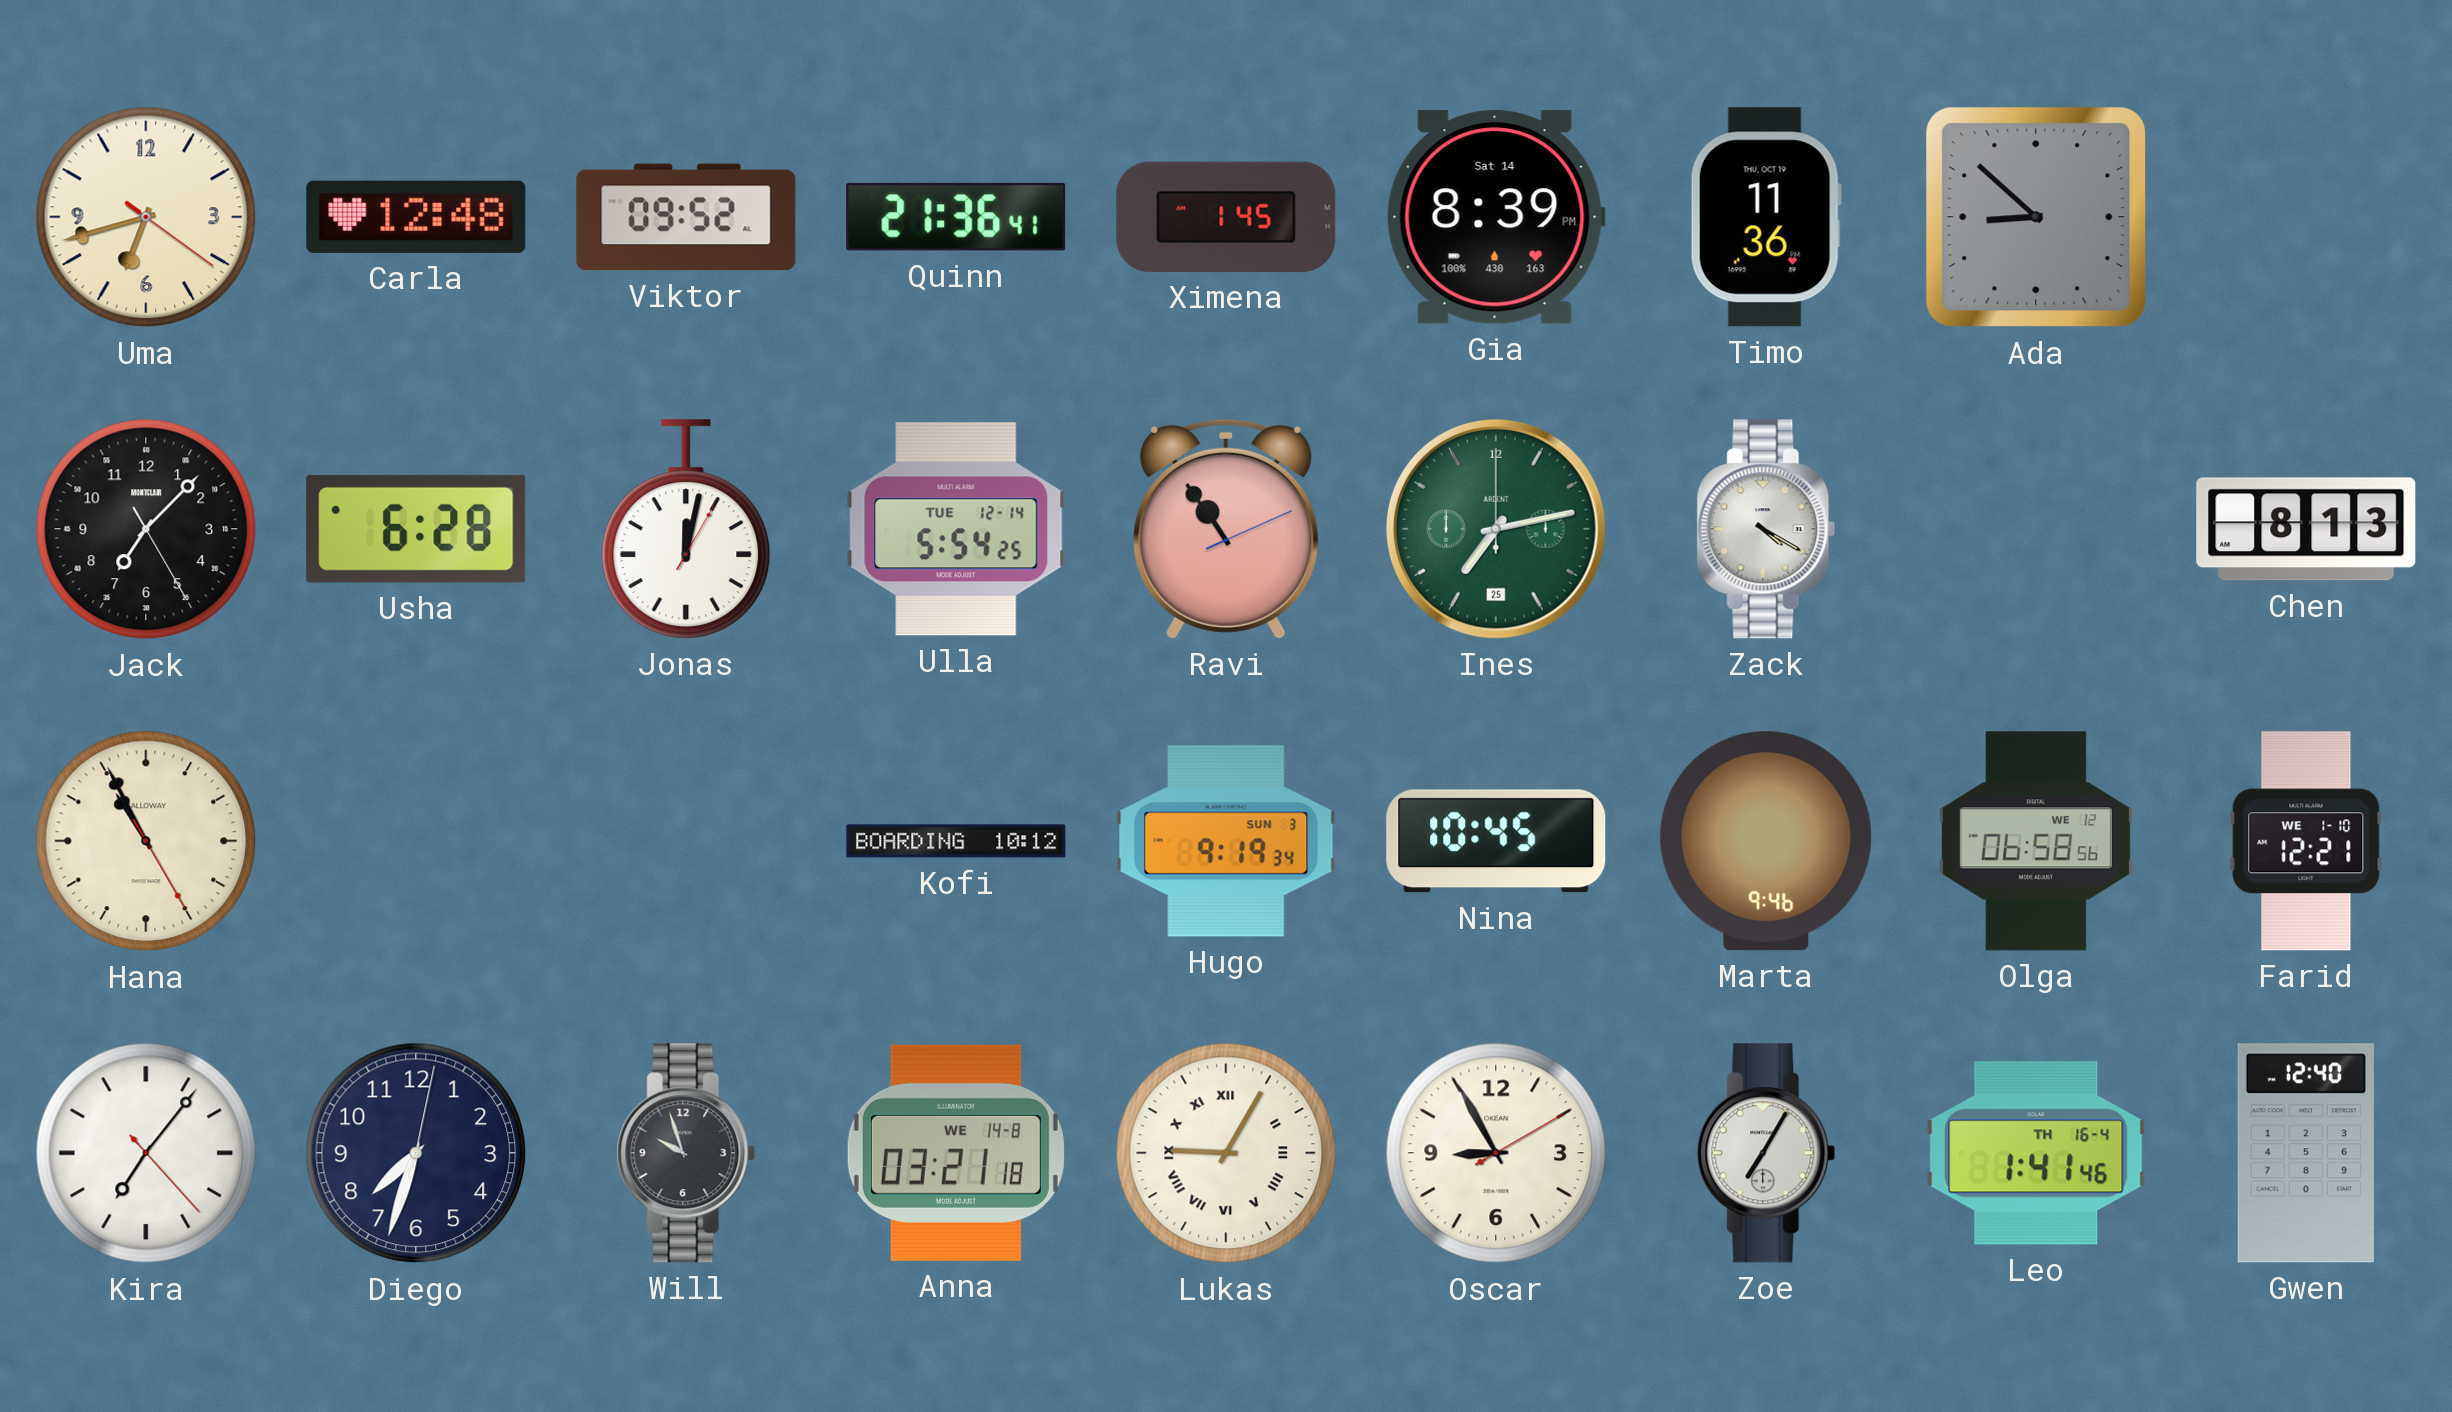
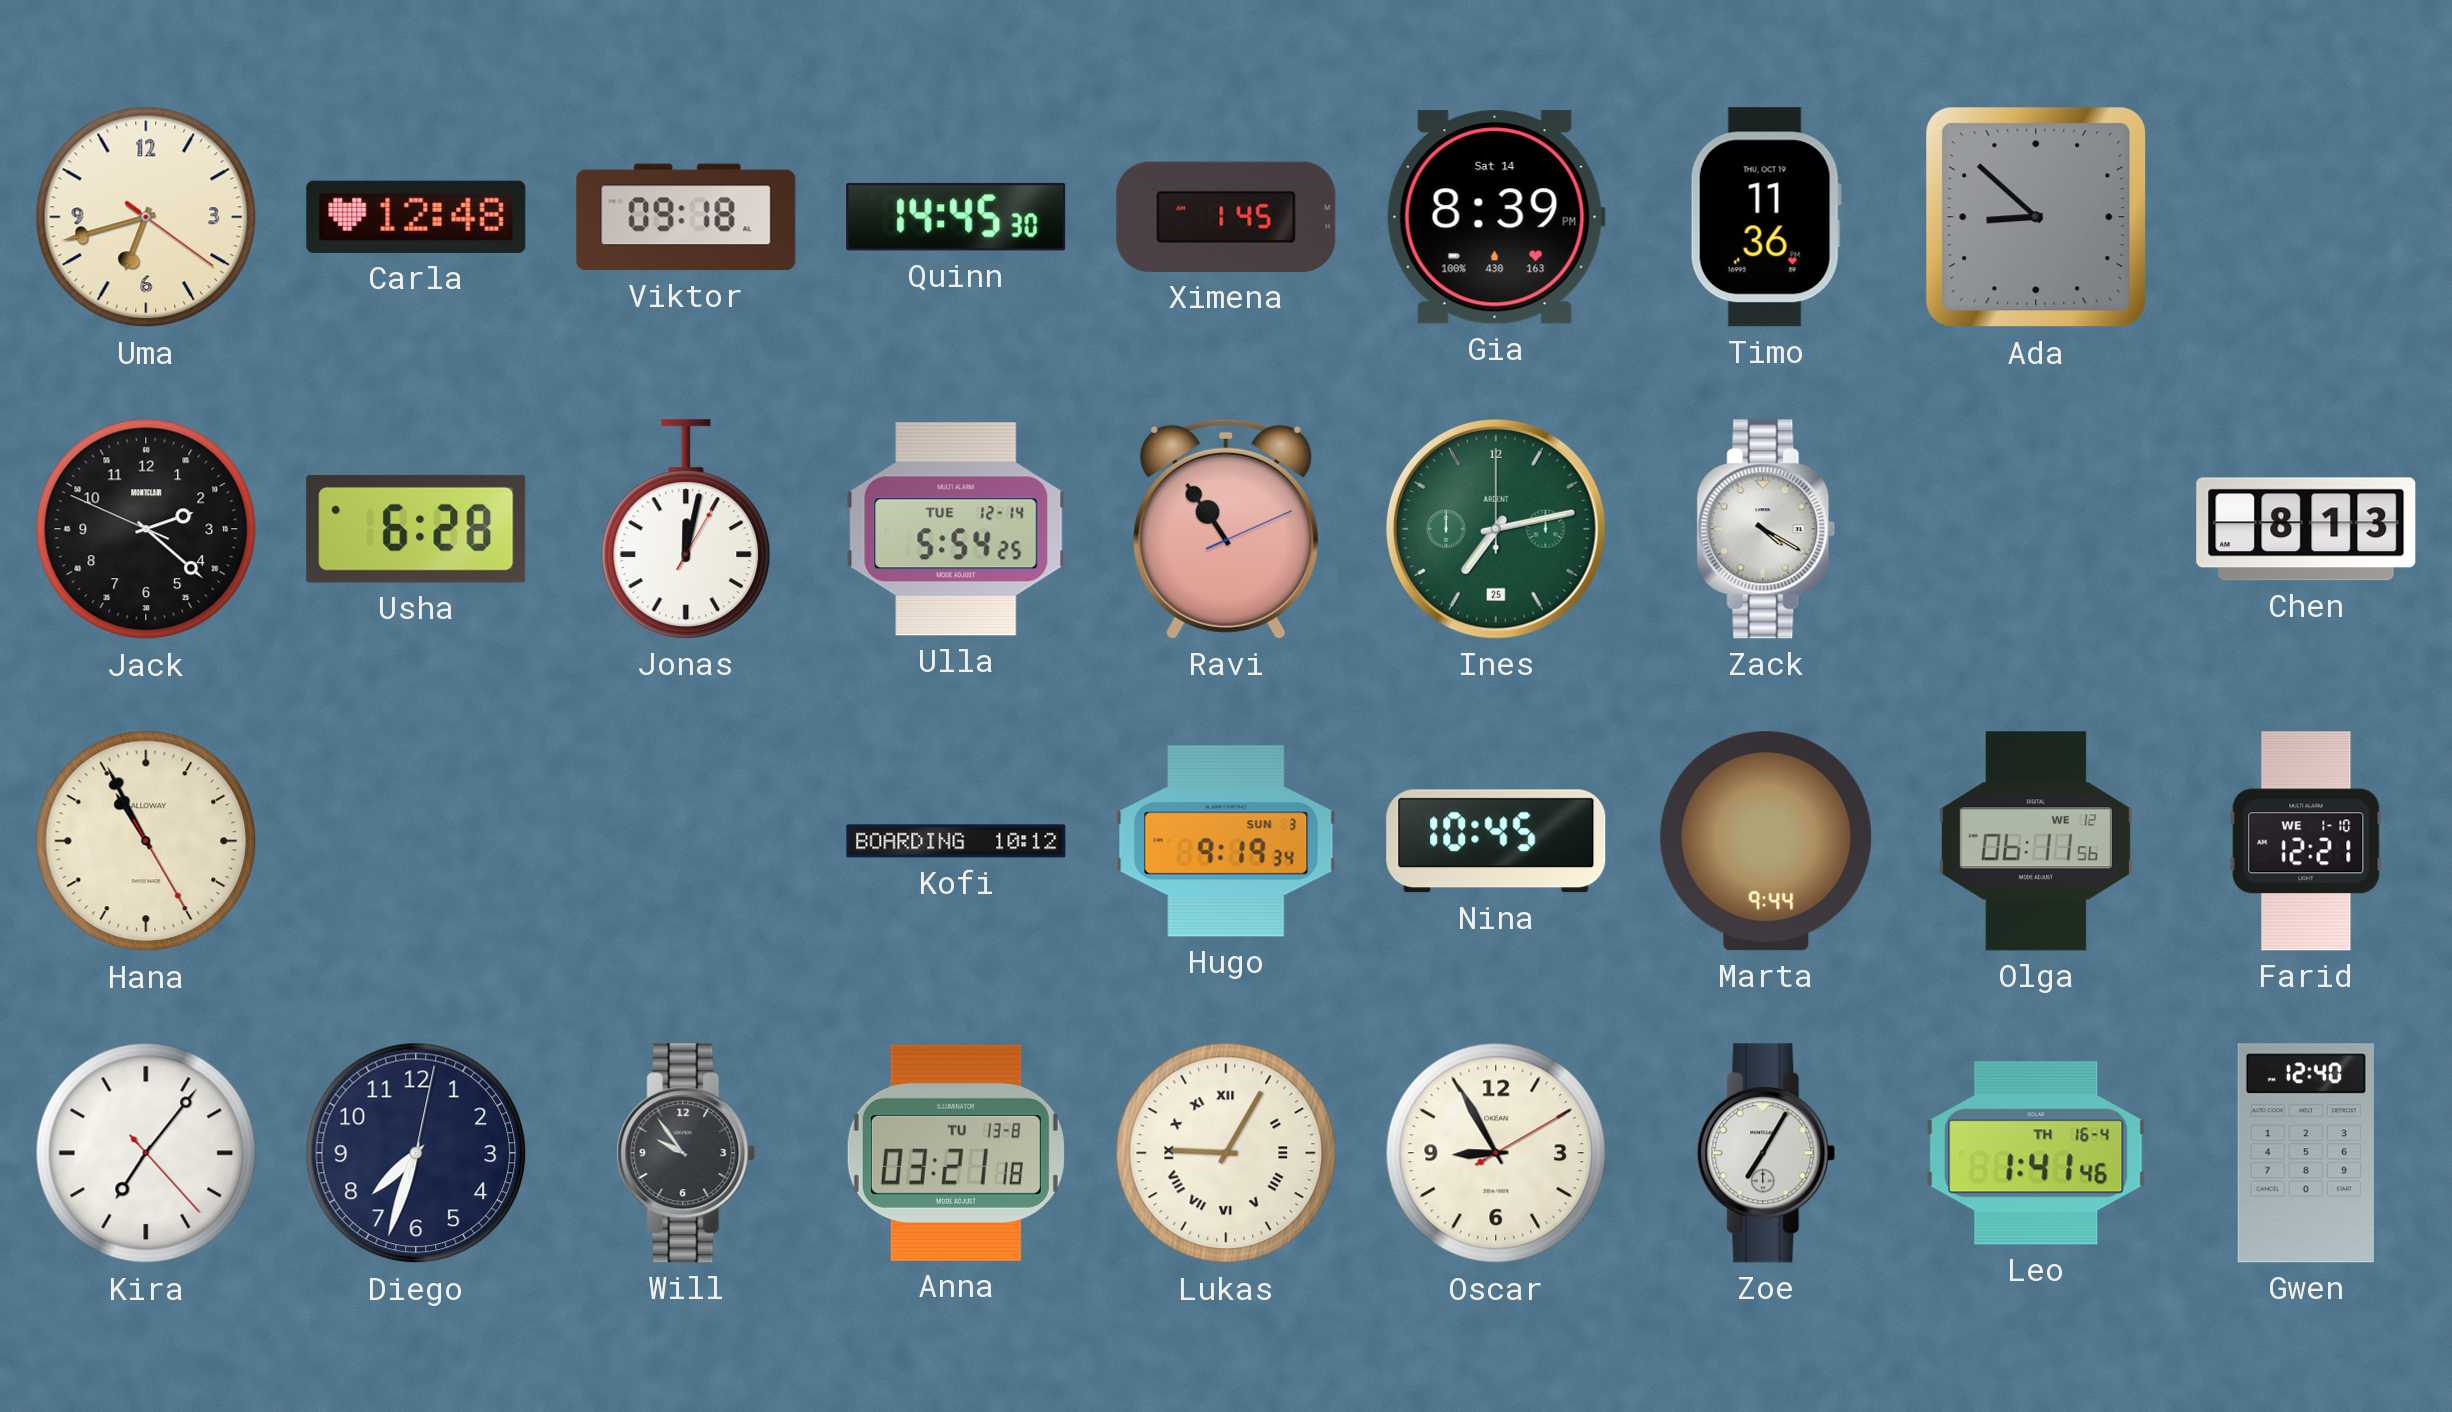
Viktor: 09:52 -> 09:18 (686, 217)
Quinn: 21:36 -> 14:45 (956, 217)
Jack: 7:07 -> 2:21 (146, 529)
Marta: 9:46 -> 9:44 (1766, 841)
Olga: 06:58 -> 06:11 (2036, 841)
Will: 9:57 -> 9:54 (686, 1153)
Anna date: WE 14-8 -> TU 13-8 (956, 1153)
